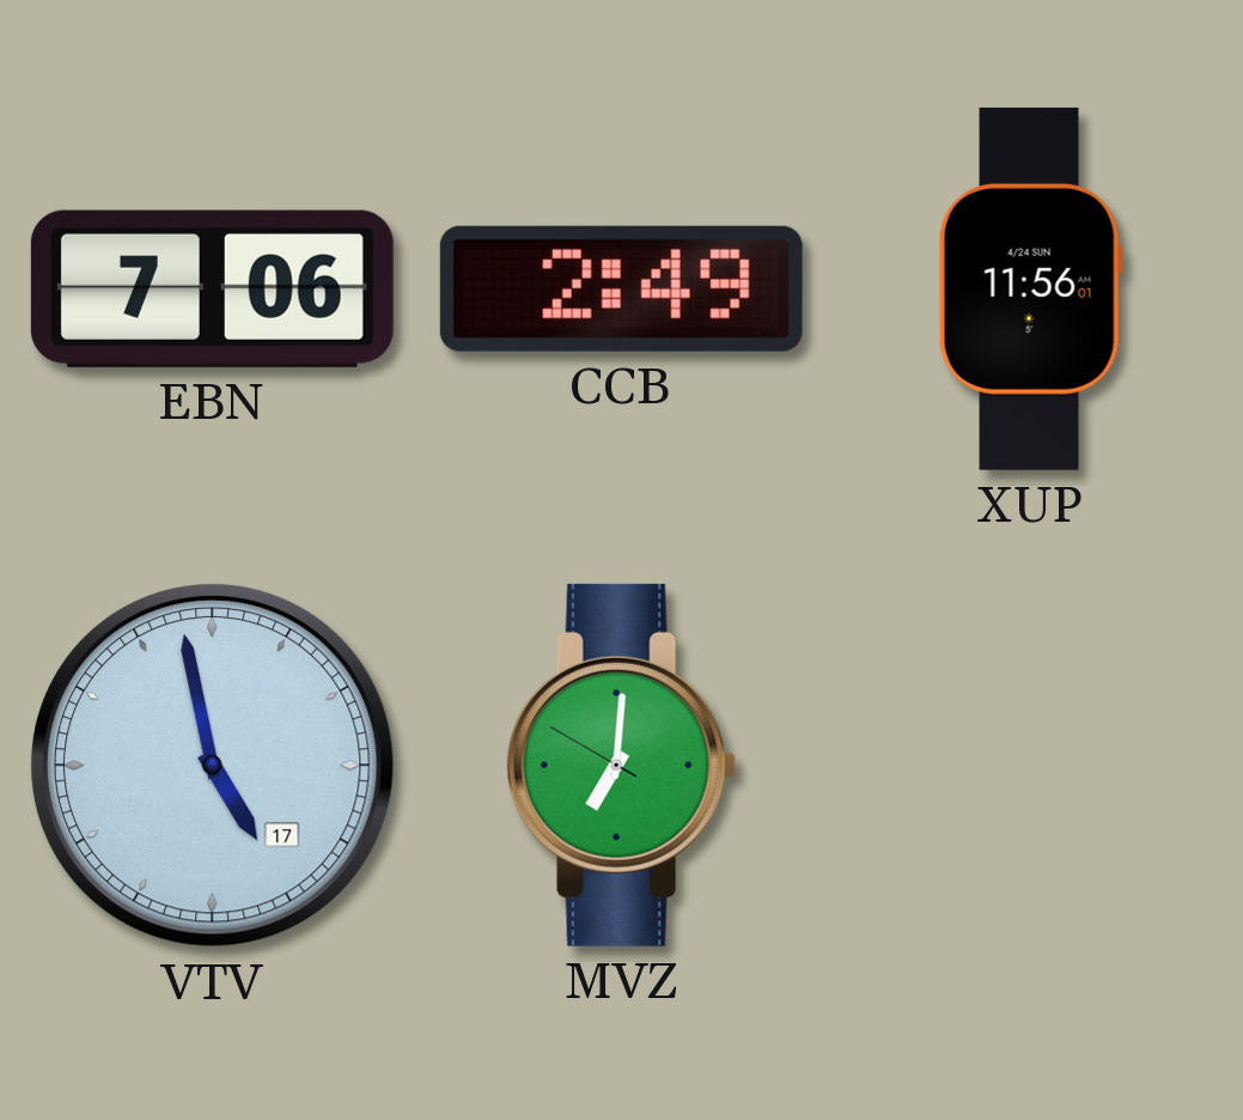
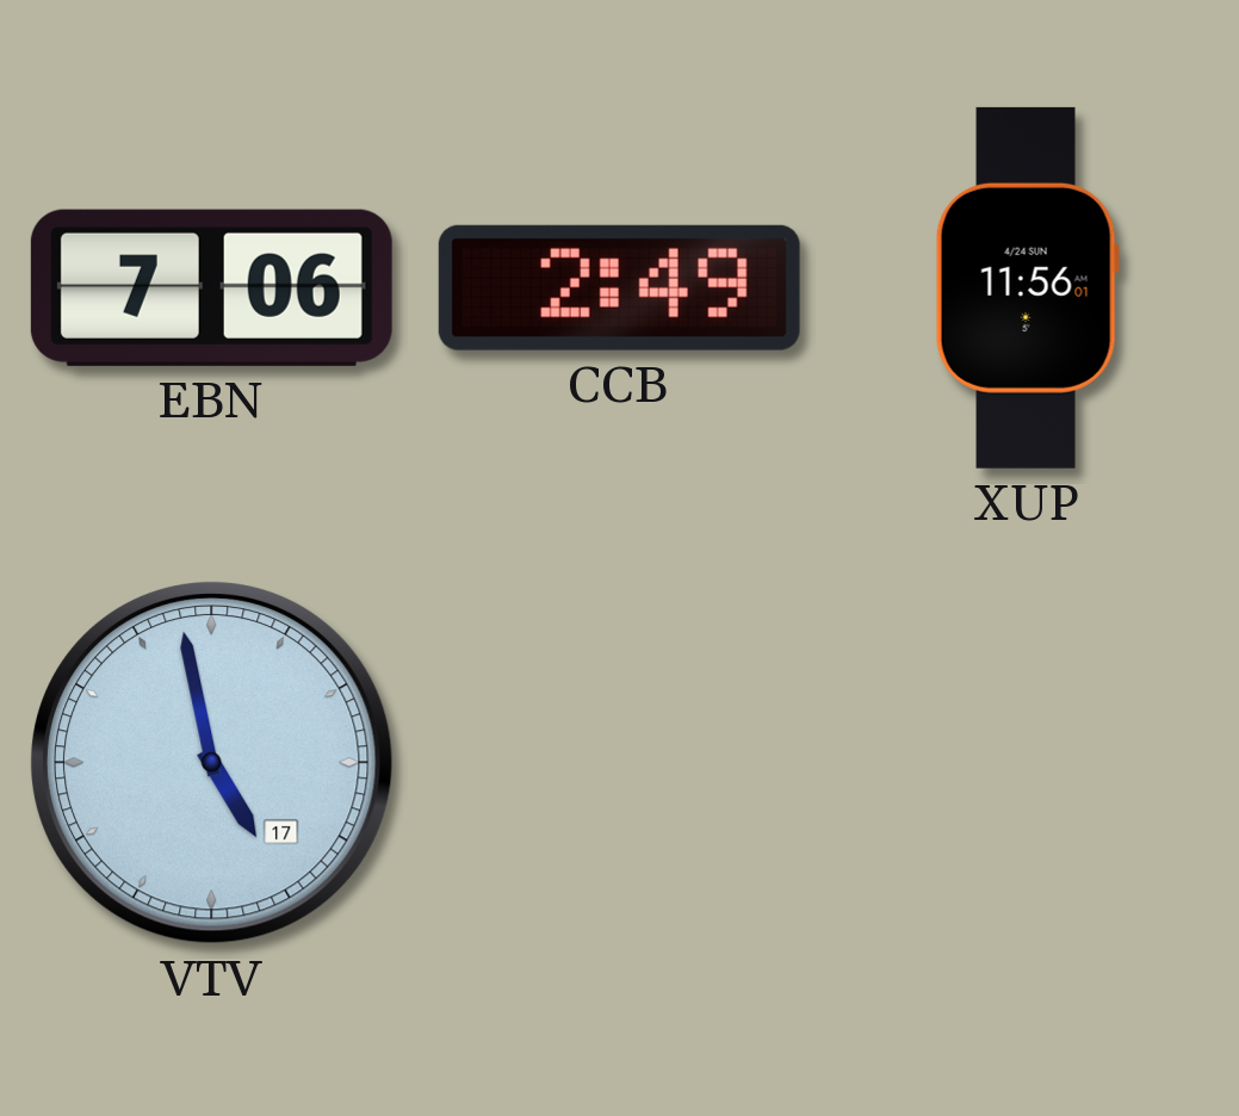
MVZ: 7:00 -> none (621, 765)
